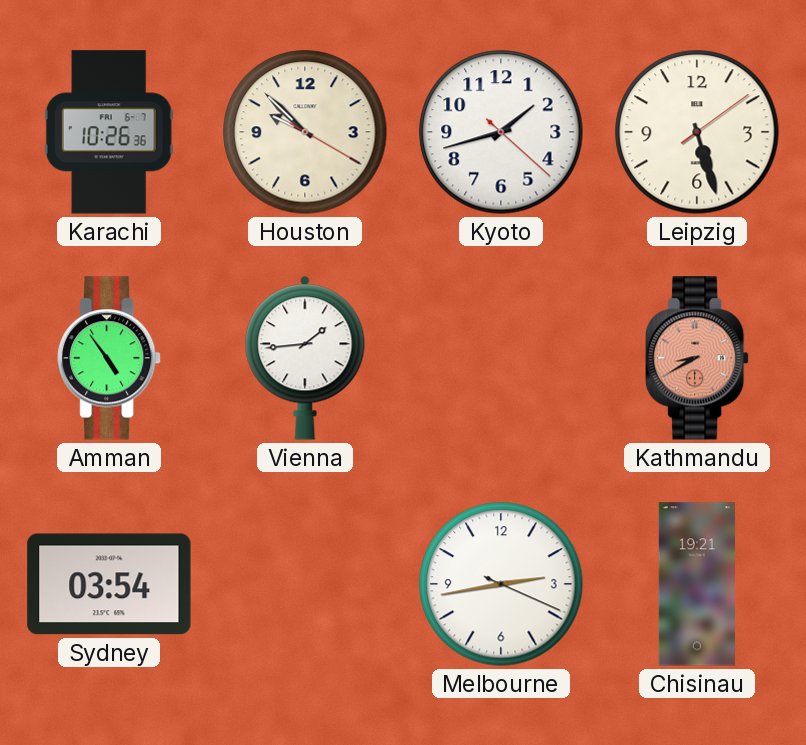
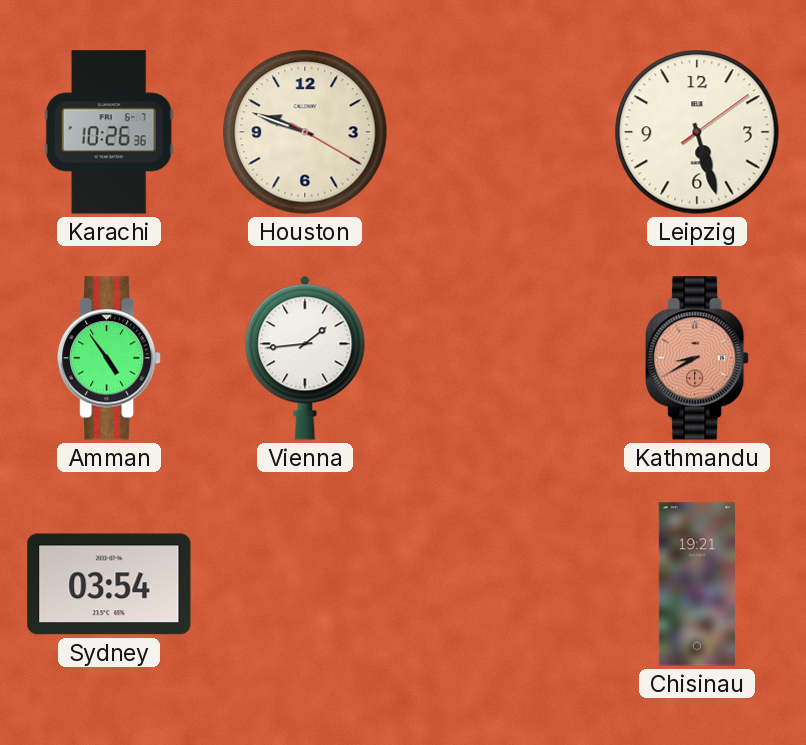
Houston: 9:52 -> 9:48 (305, 132)
Kyoto: 1:42 -> none (501, 132)
Melbourne: 2:43 -> none (501, 584)
